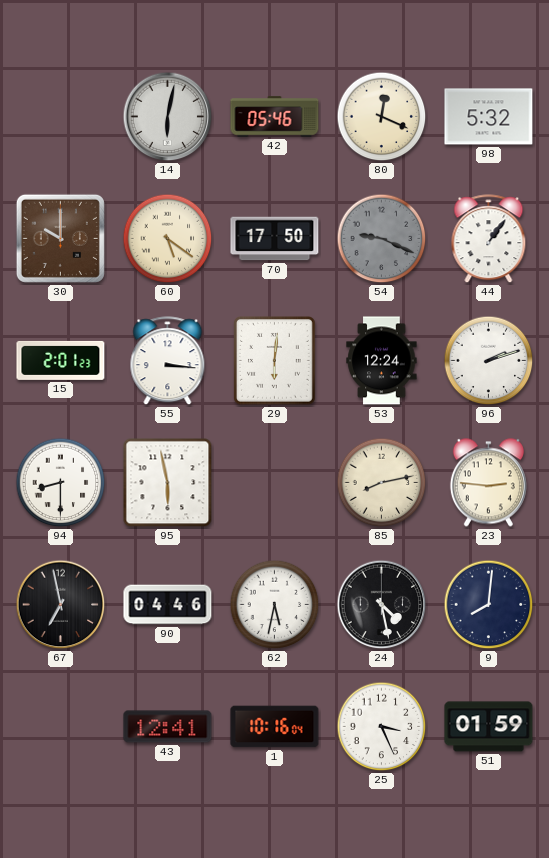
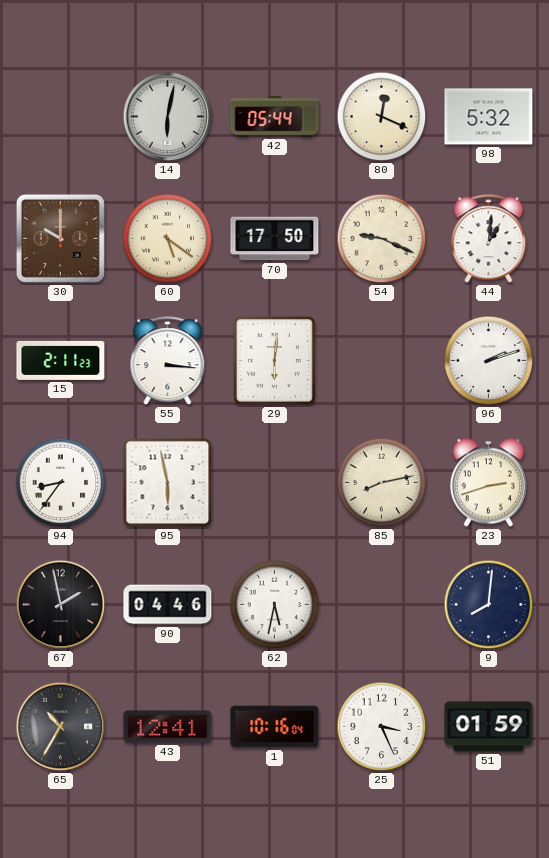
42: 05:46 -> 05:44 (275, 117)
54 dial: grey -> cream (382, 239)
44: 1:06 -> 1:01 (489, 239)
15: 2:01 -> 2:11 (61, 360)
53: 12:24 -> none (382, 361)
94: 8:30 -> 8:36 (61, 483)
23: 2:46 -> 2:42 (488, 483)
67: 6:58 -> 1:58 (61, 605)
24: 4:28 -> none (382, 605)
65: none -> 10:35 (61, 727)
